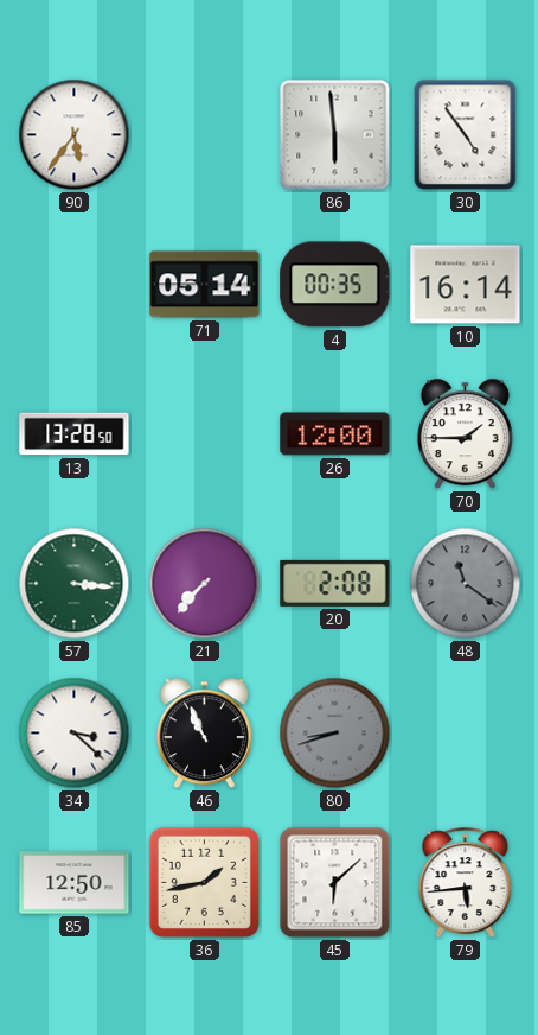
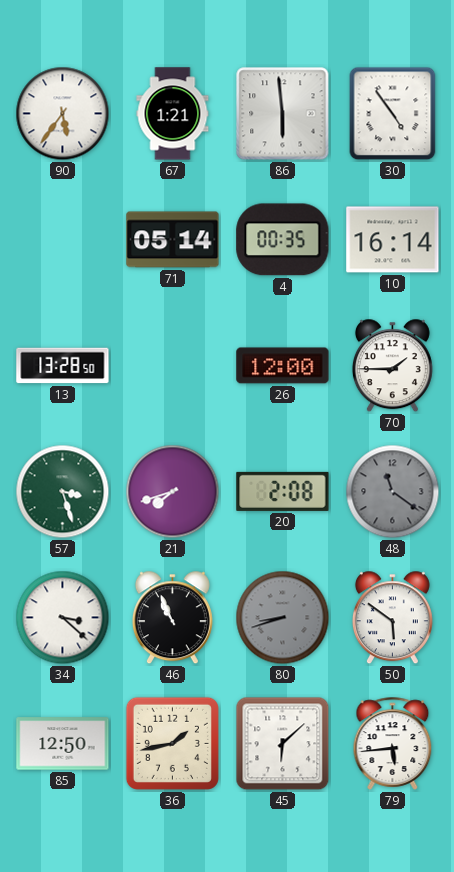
67: none -> 1:21 (173, 114)
57: 3:16 -> 3:27 (63, 492)
21: 7:37 -> 7:42 (173, 492)
50: none -> 5:51 (392, 618)
